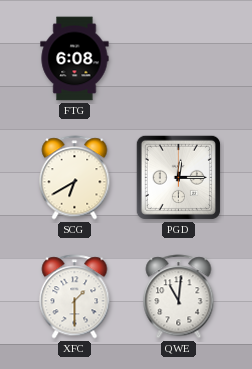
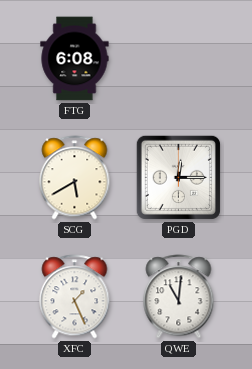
SCG: 6:40 -> 5:40 (75, 178)
XFC: 1:30 -> 1:26 (75, 297)
